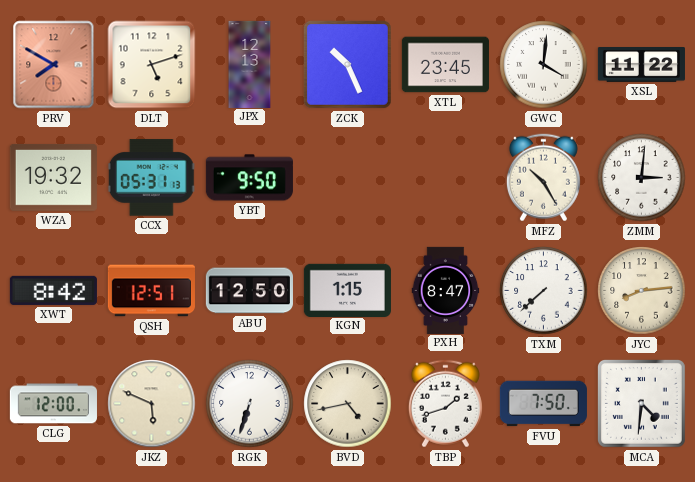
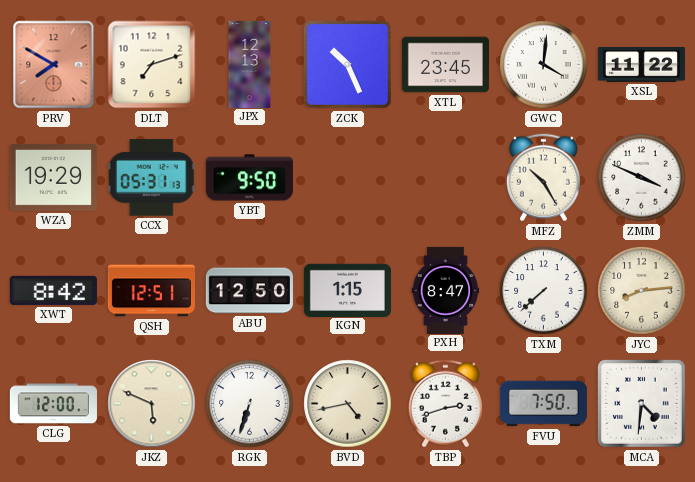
DLT: 5:12 -> 7:12 (152, 65)
WZA: 19:32 -> 19:29 (53, 177)
ZMM: 3:01 -> 3:49 (642, 178)
TBP: 1:42 -> 2:42 (445, 404)
